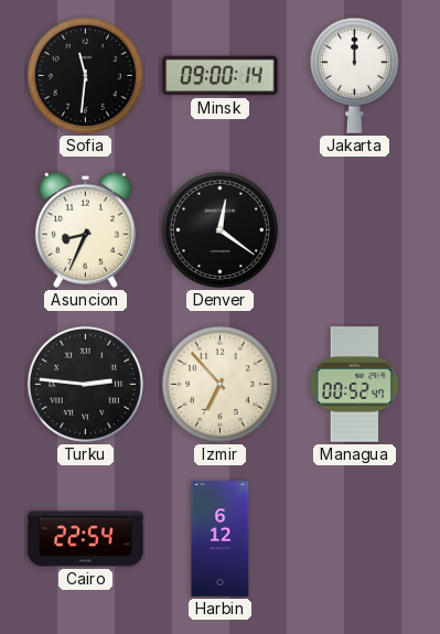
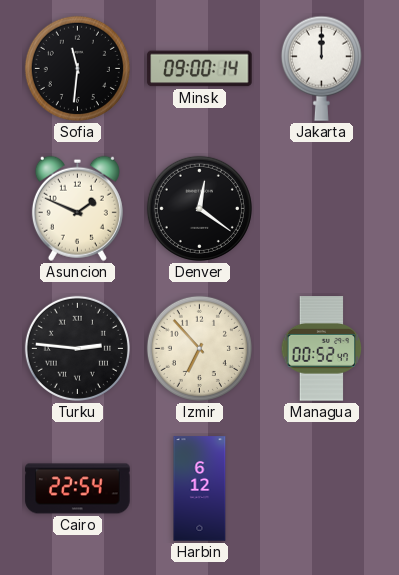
Asuncion: 8:34 -> 1:49 (77, 208)
